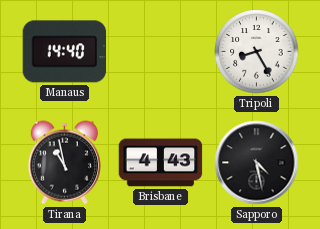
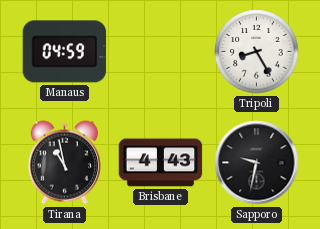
Manaus: 14:40 -> 04:59 (65, 52)
Sapporo: 4:28 -> 9:32 (257, 163)
